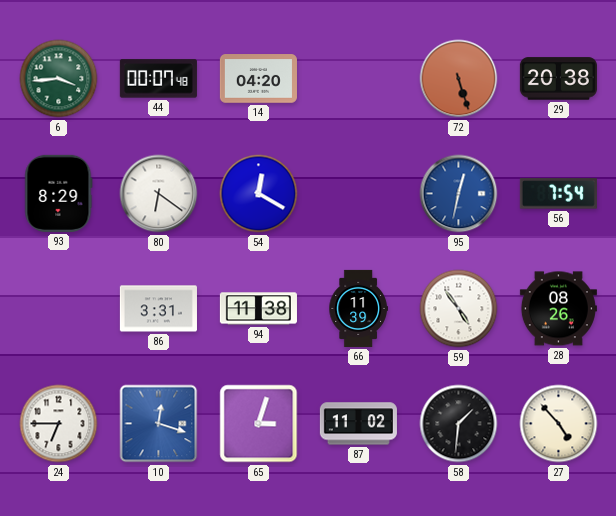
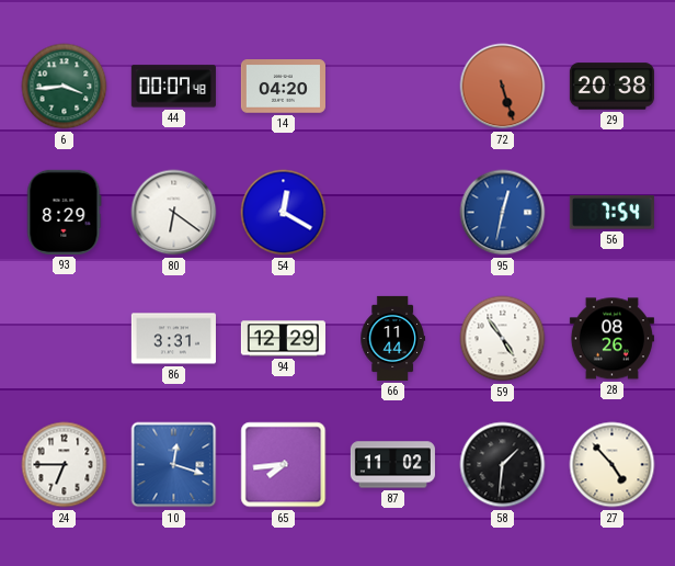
94: 11:38 -> 12:29 (283, 339)
66: 11:39 -> 11:44 (392, 338)
65: 3:03 -> 7:44 (284, 465)
